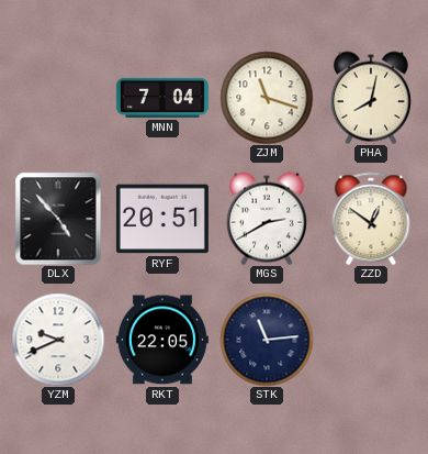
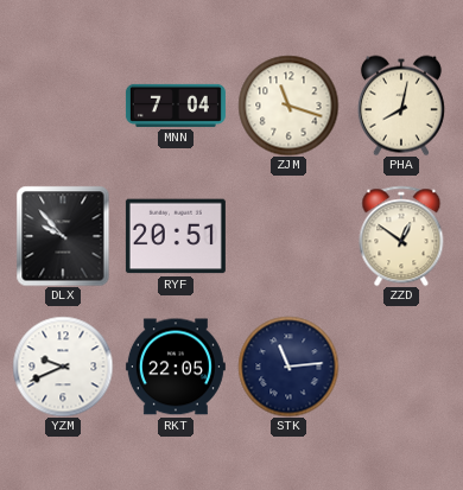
DLX: 4:53 -> 9:53 (63, 236)
MGS: 2:40 -> none (267, 219)
